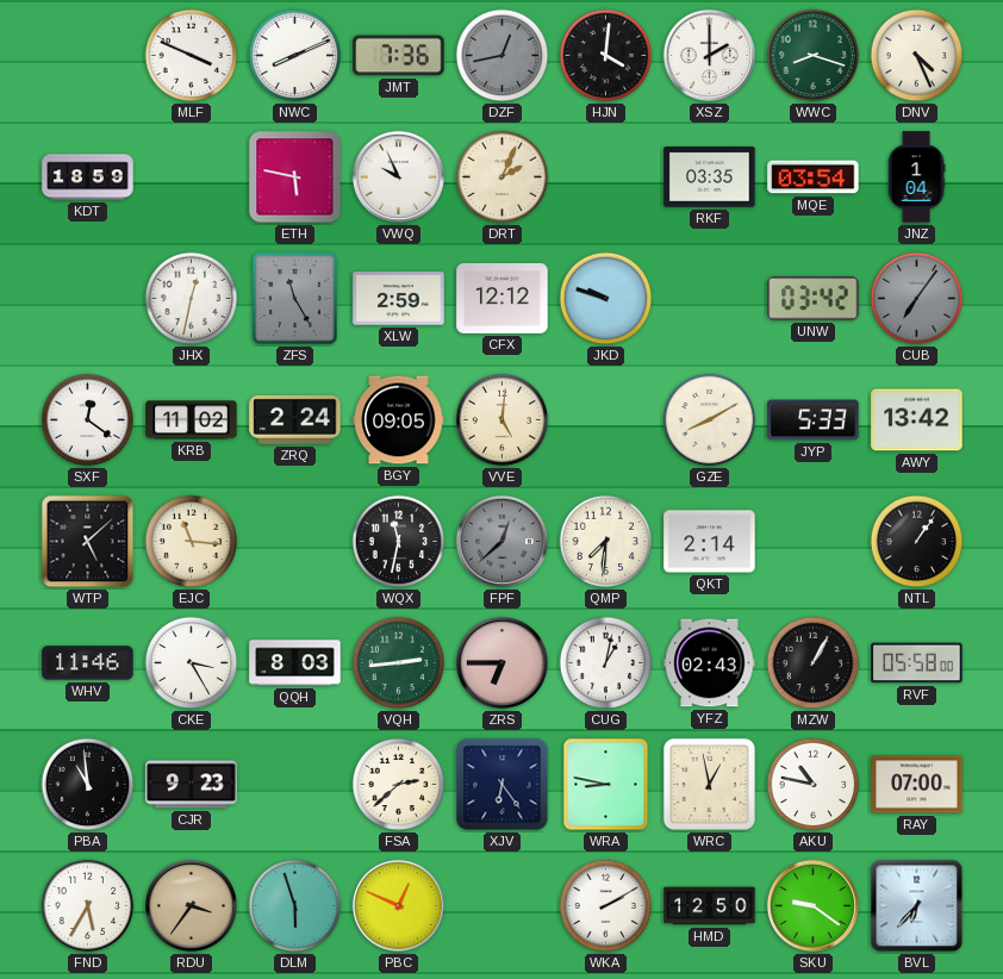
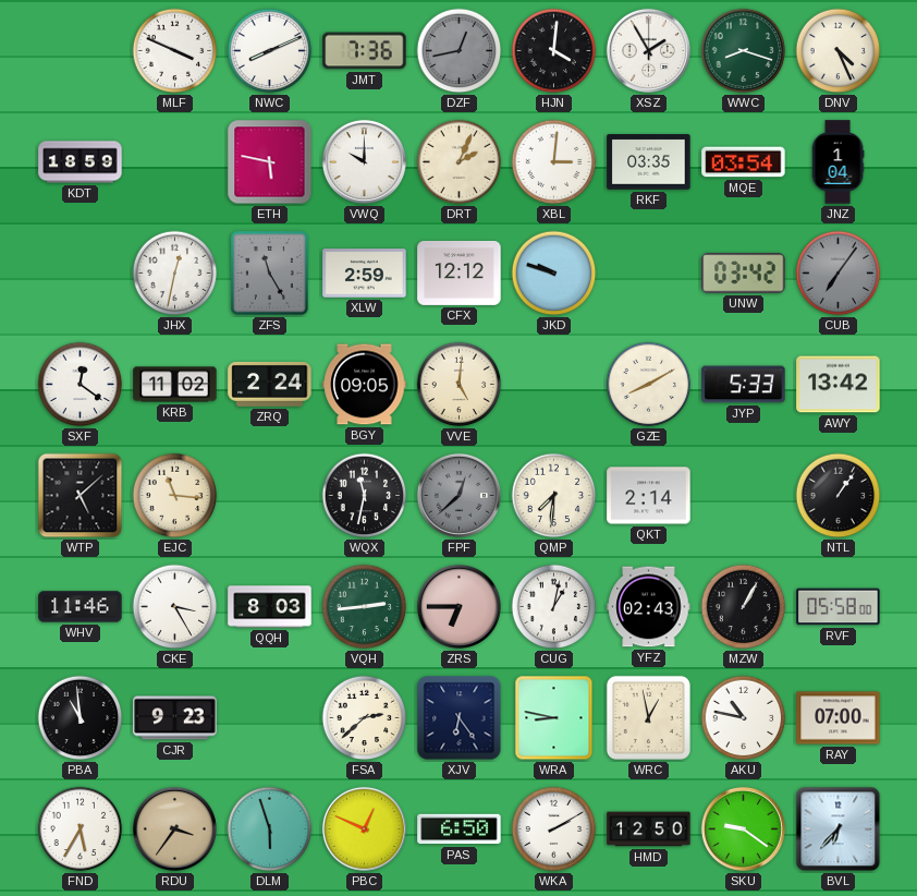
XSZ: 2:00 -> 1:55 (648, 50)
VWQ: 9:56 -> 10:00 (364, 161)
XBL: none -> 3:01 (554, 162)
PAS: none -> 6:50 (460, 830)
